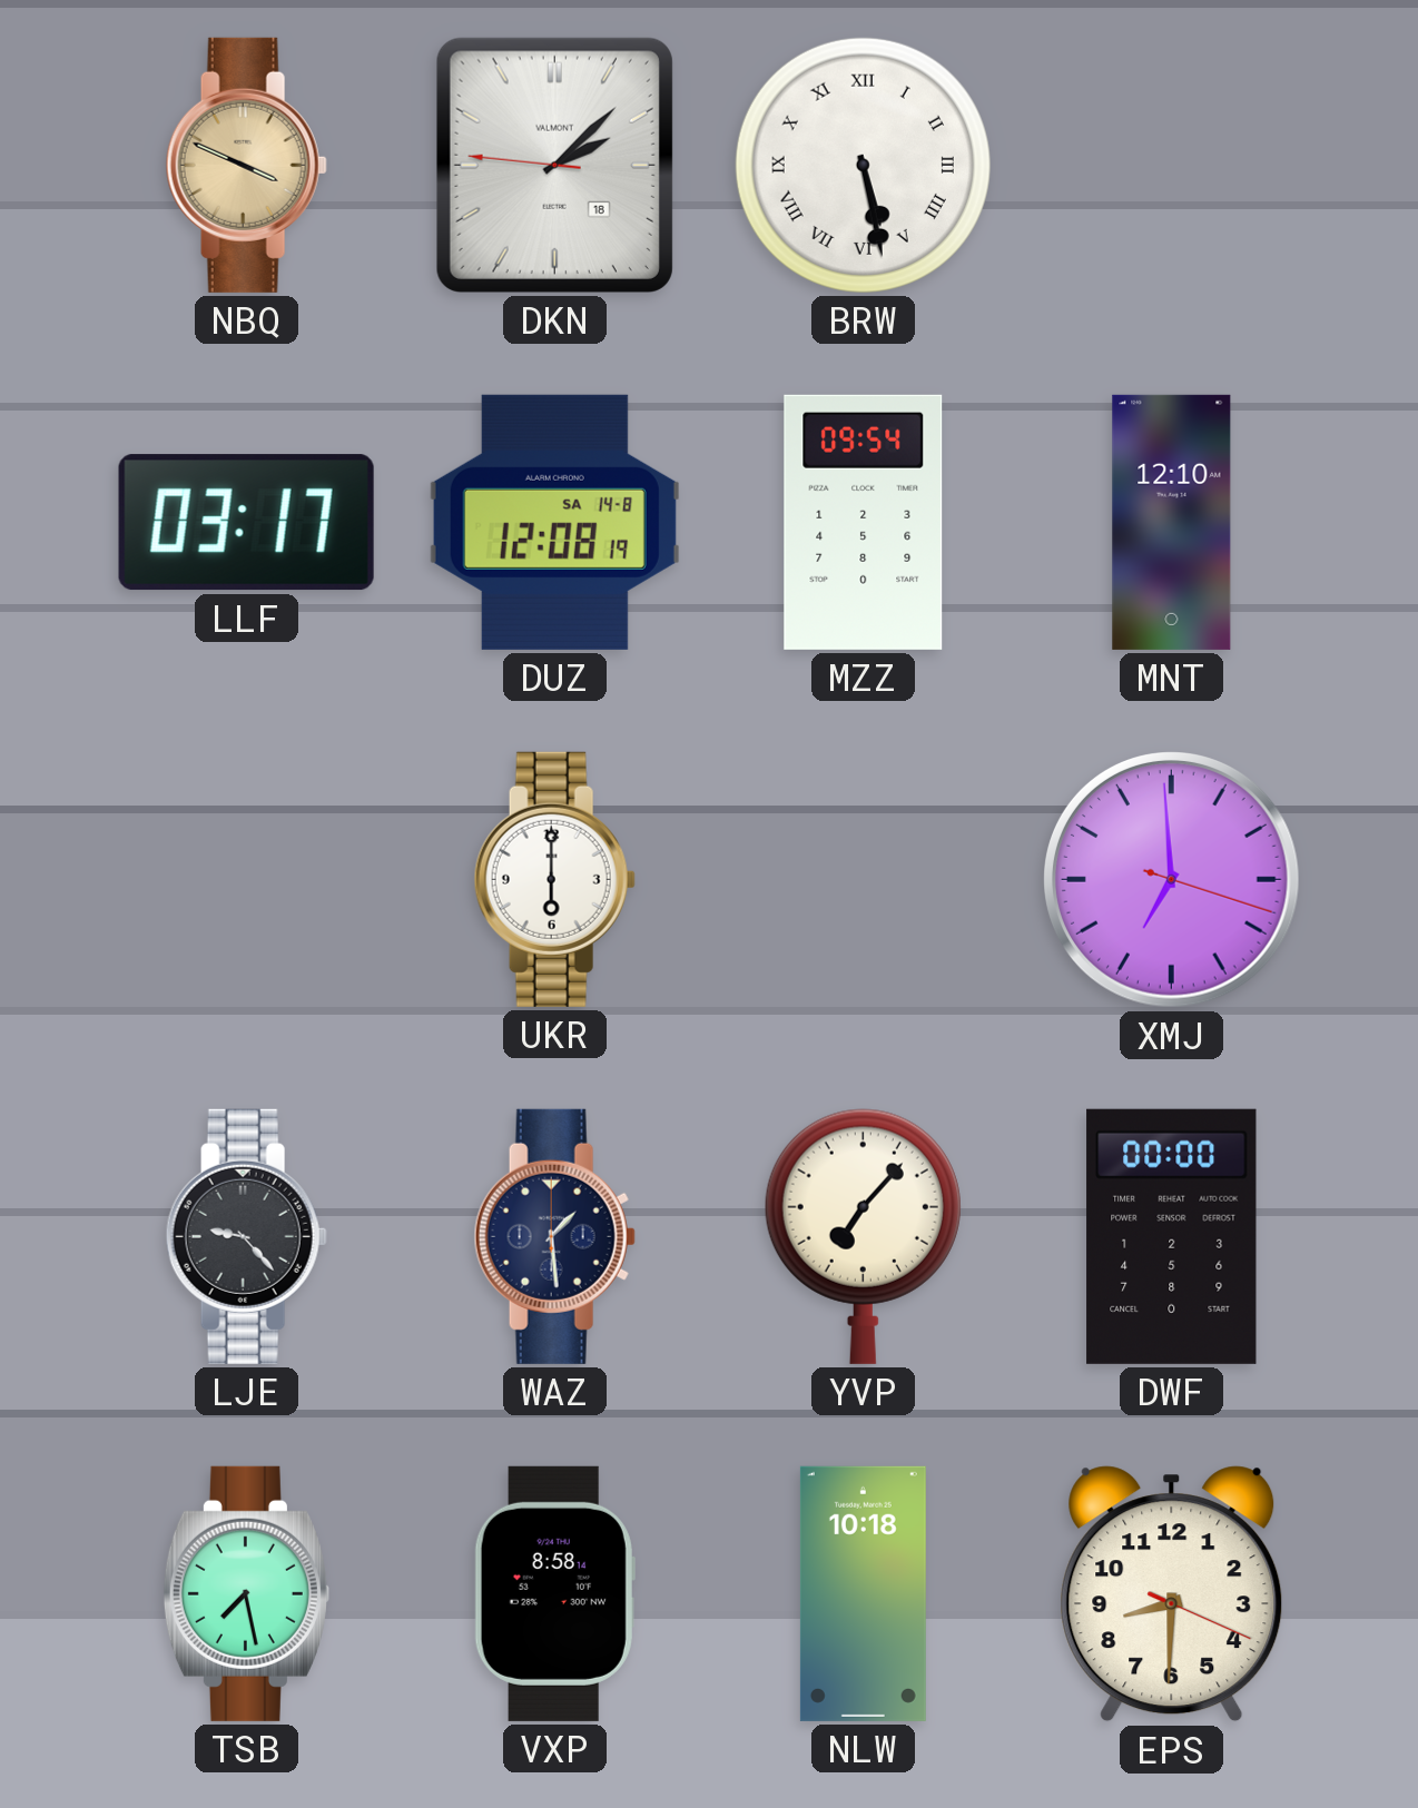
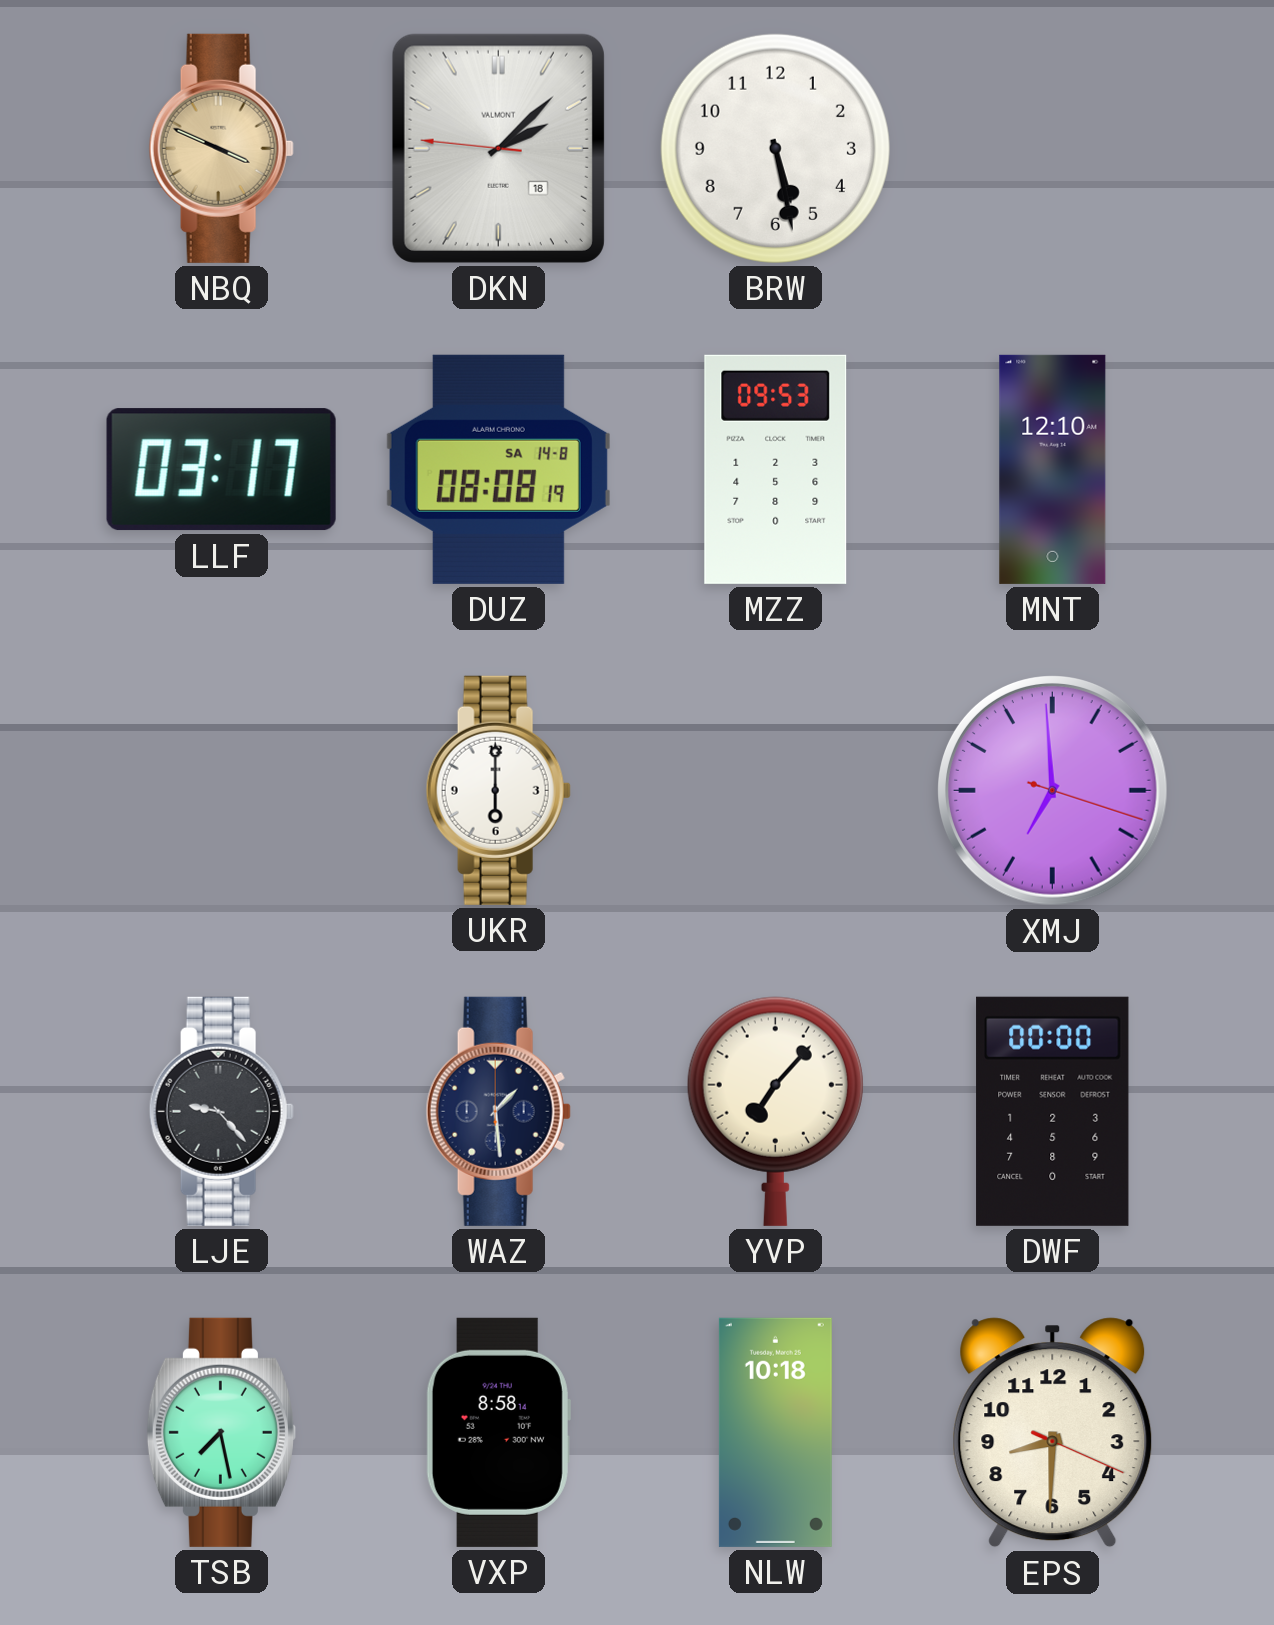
BRW numerals: Roman -> Arabic (775, 148)
DUZ: 12:08 -> 08:08 (498, 469)
MZZ: 09:54 -> 09:53 (776, 469)
